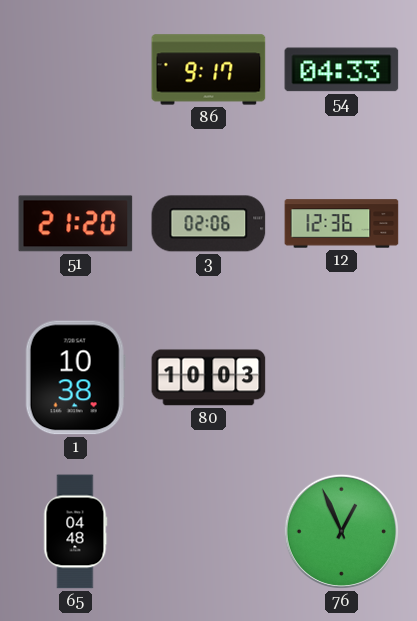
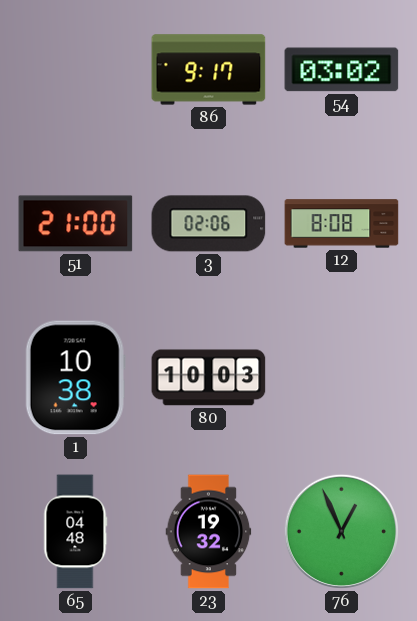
54: 04:33 -> 03:02 (342, 70)
51: 21:20 -> 21:00 (76, 224)
12: 12:36 -> 8:08 (342, 224)
23: none -> 19:32 (209, 532)
